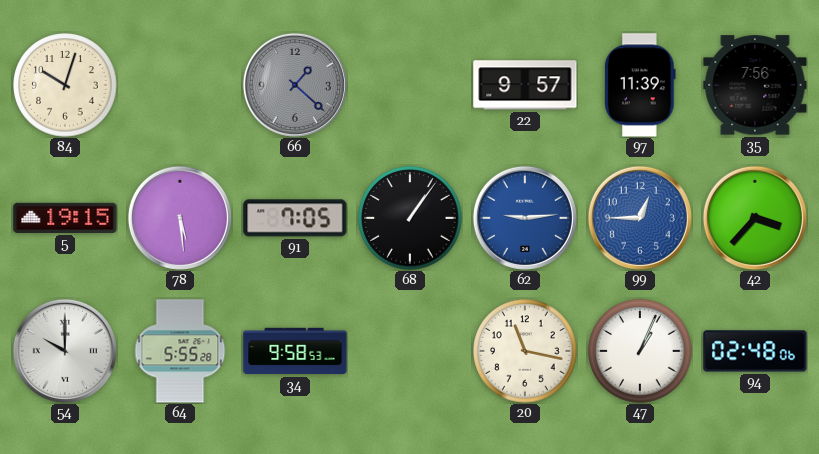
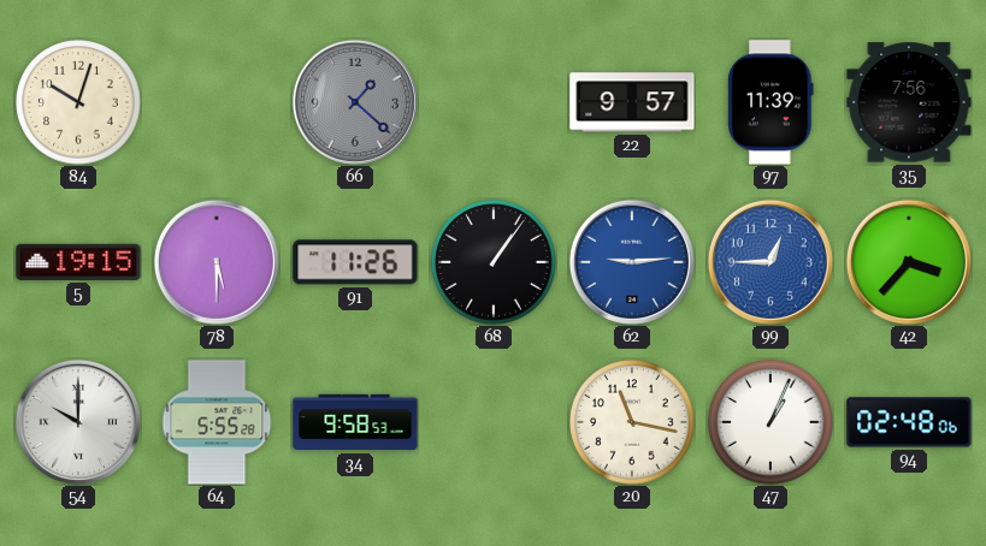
78: 5:29 -> 5:30 (217, 262)
91: 7:05 -> 11:26 (355, 262)
